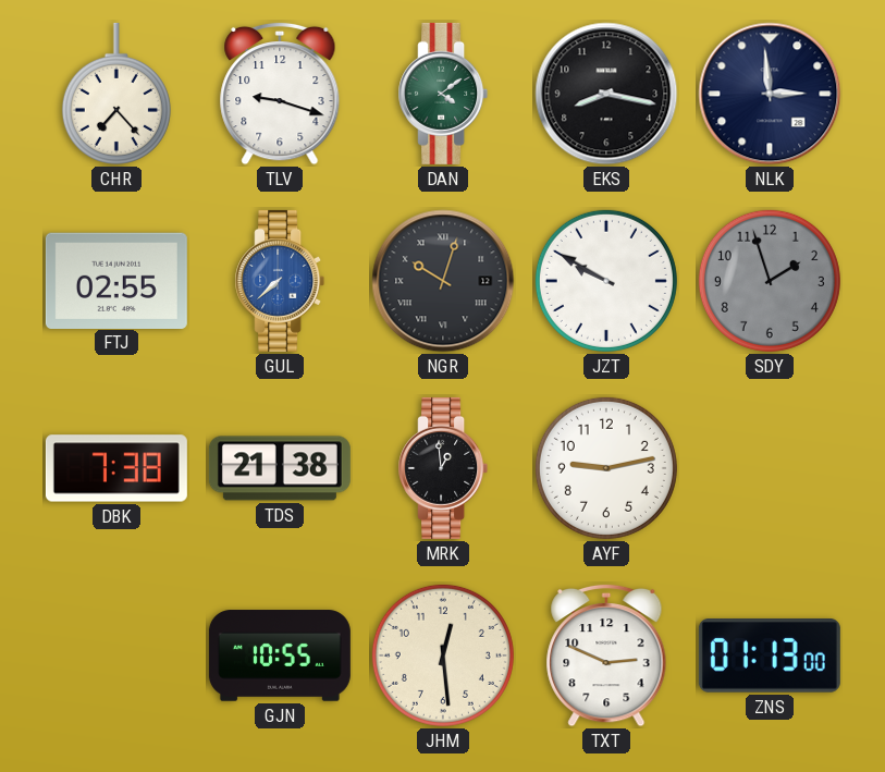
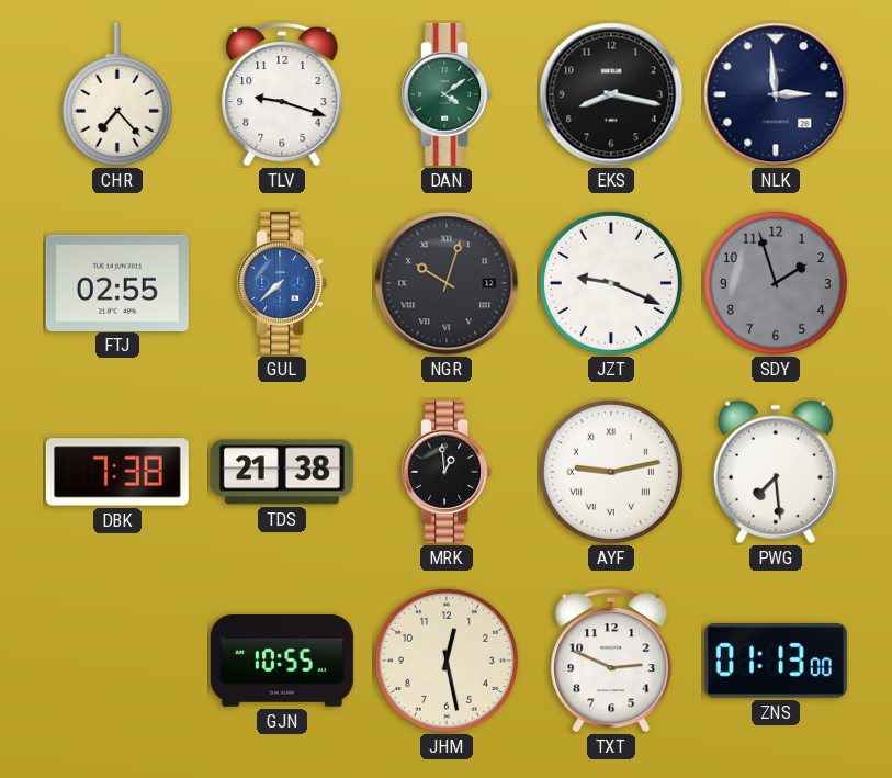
JZT: 9:50 -> 9:19 (611, 283)
AYF numerals: Arabic -> Roman (611, 472)
PWG: none -> 7:29 (776, 472)
JHM: 12:29 -> 12:28 (447, 661)
